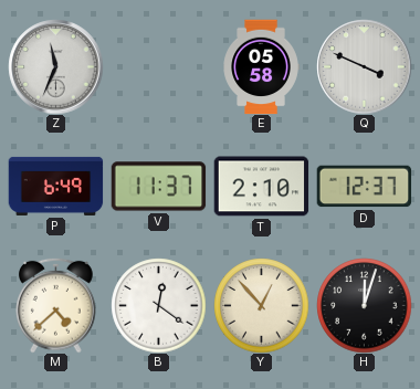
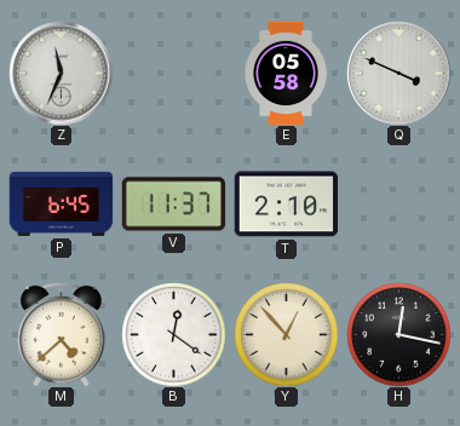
P: 6:49 -> 6:45 (61, 203)
D: 12:37 -> none (364, 187)
H: 12:03 -> 12:17 (398, 334)
